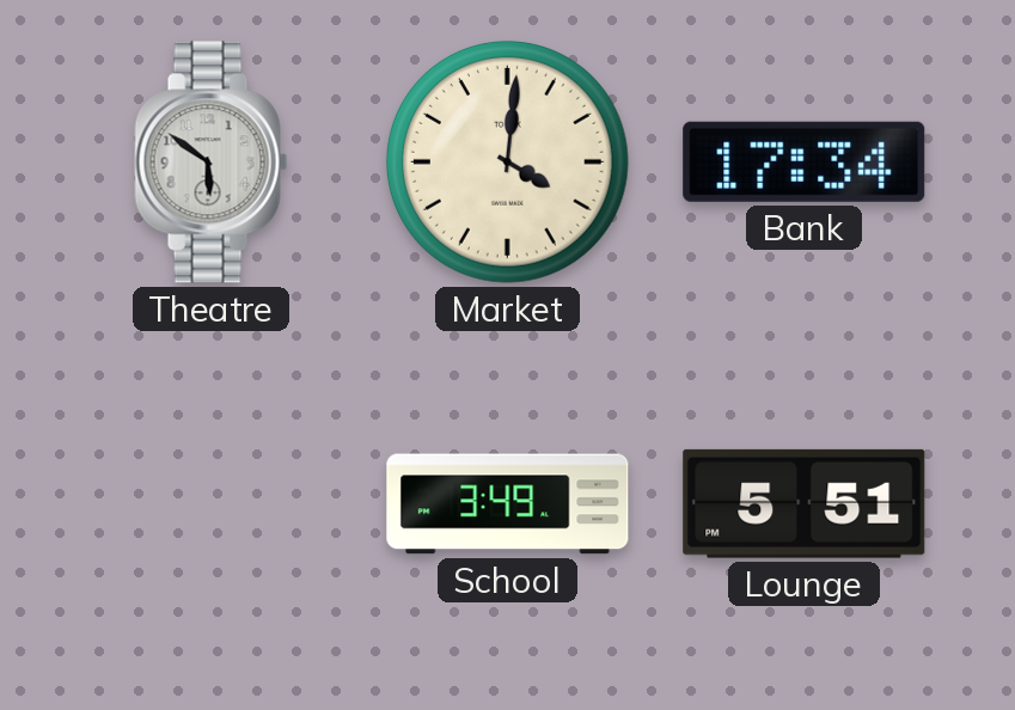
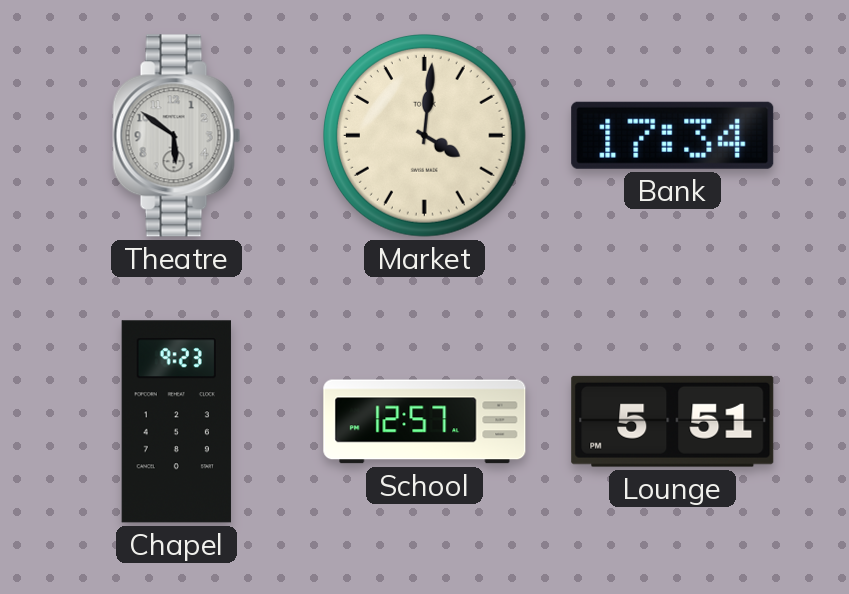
Chapel: none -> 9:23 (176, 422)
School: 3:49 -> 12:57 (425, 422)
